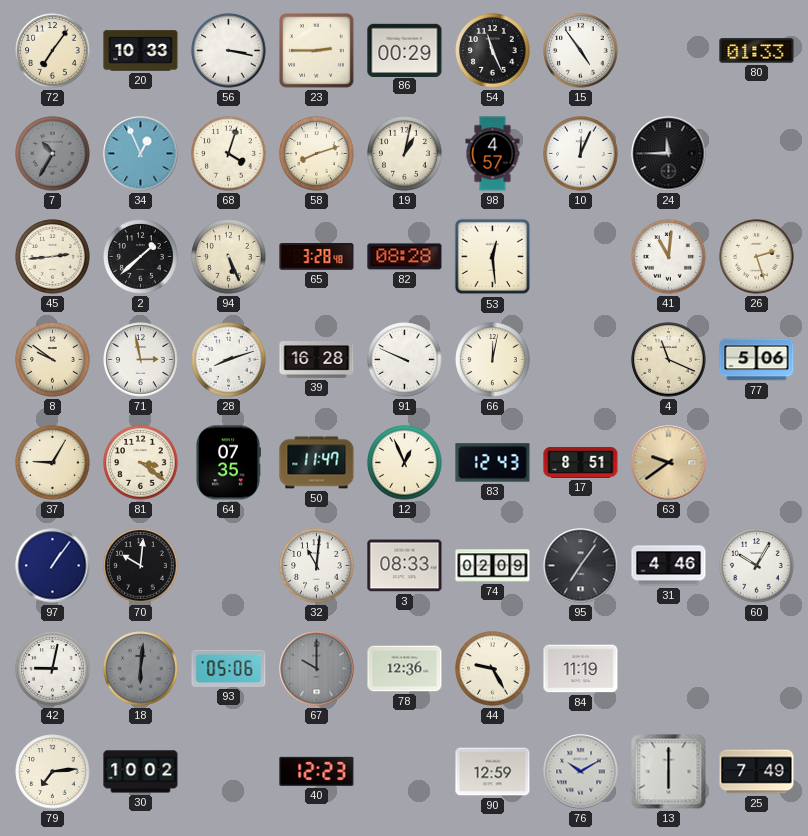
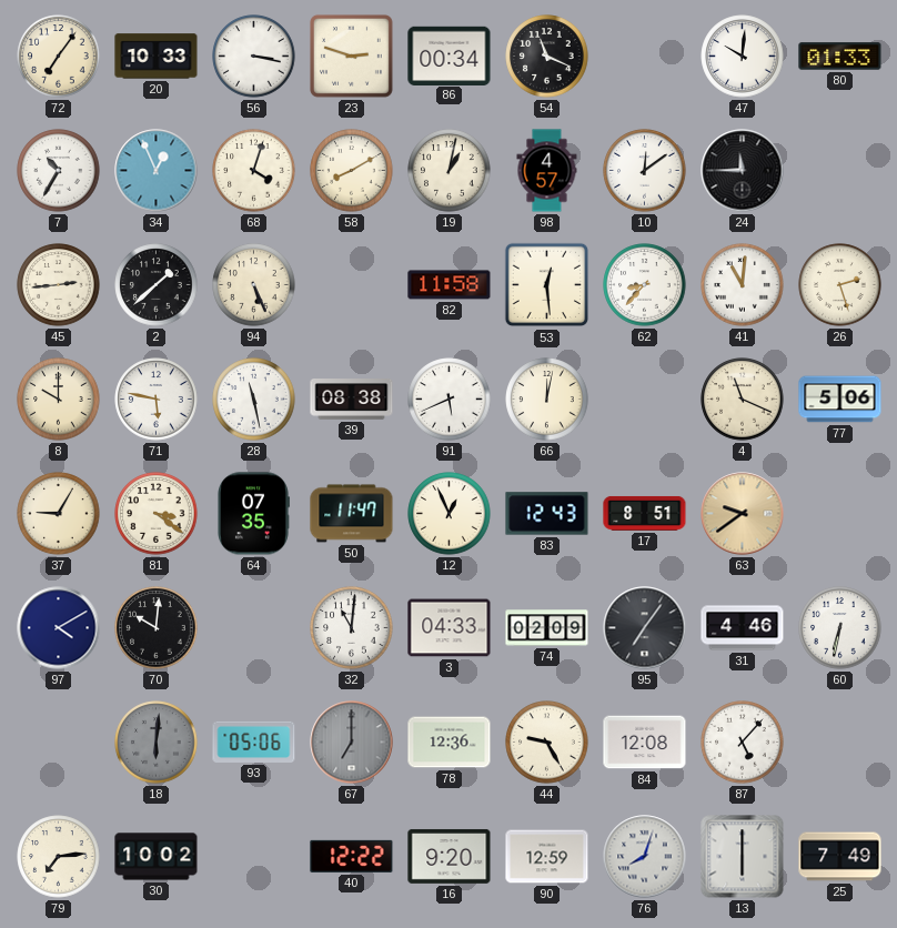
23: 2:45 -> 2:48 (351, 56)
86: 00:29 -> 00:34 (450, 56)
54: 11:26 -> 11:19 (547, 57)
15: 4:54 -> none (581, 51)
47: none -> 10:01 (743, 57)
7 dial: grey -> white (59, 171)
58: 8:12 -> 8:10 (352, 171)
10: 12:04 -> 12:09 (645, 171)
65: 3:28 -> none (317, 257)
82: 08:28 -> 11:58 (450, 285)
62: none -> 8:37 (645, 285)
8: 9:51 -> 10:00 (59, 400)
71: 2:58 -> 5:47 (157, 400)
28: 8:12 -> 11:28 (254, 400)
39: 16:28 -> 08:38 (352, 400)
91: 9:49 -> 5:41 (450, 400)
97: 1:06 -> 4:10 (59, 628)
3: 08:33 -> 04:33 (450, 628)
60: 10:05 -> 6:32 (840, 628)
42: 9:02 -> none (53, 669)
67: 10:00 -> 7:00 (352, 743)
84: 11:19 -> 12:08 (645, 743)
87: none -> 5:07 (743, 743)
40: 12:23 -> 12:22 (352, 856)
16: none -> 9:20 (450, 857)
76: 10:10 -> 8:03 (645, 857)
